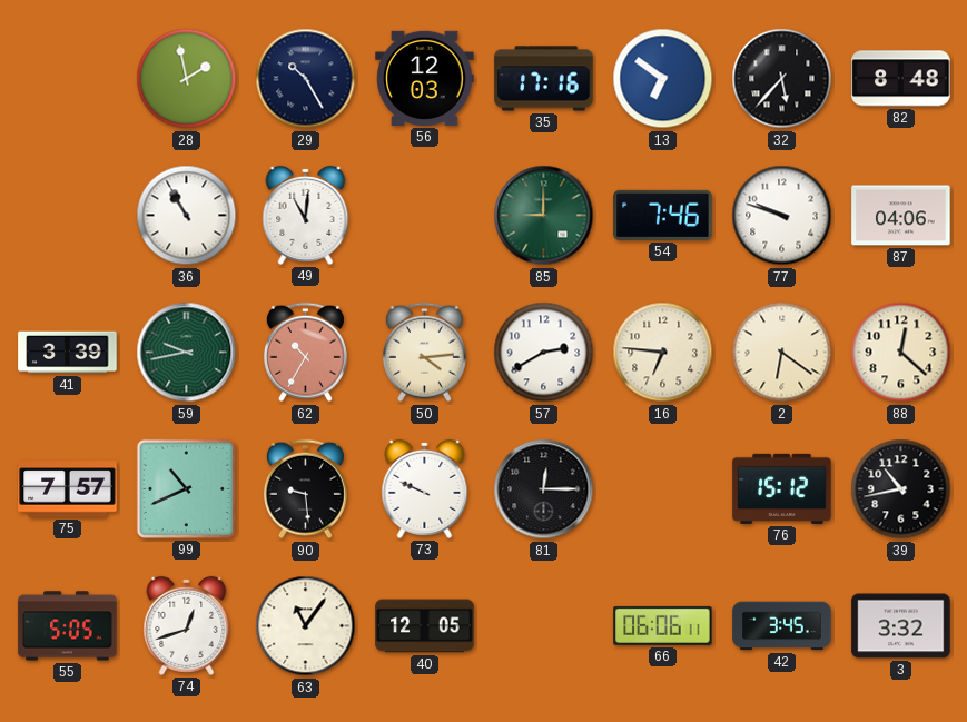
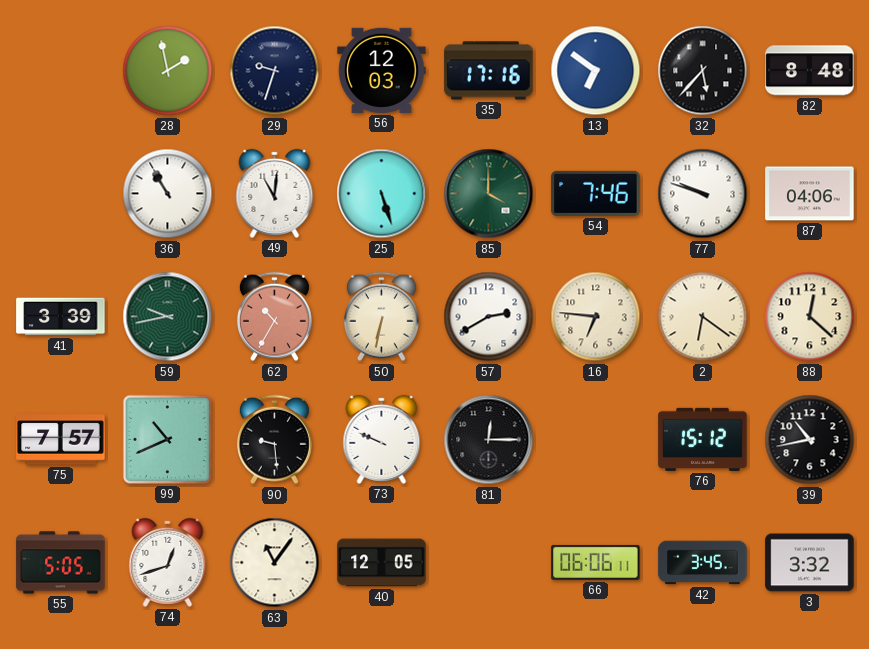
29: 10:25 -> 9:33 (275, 71)
25: none -> 5:27 (382, 194)
85: 9:00 -> 4:00 (489, 194)
50: 4:14 -> 6:32 (381, 317)
